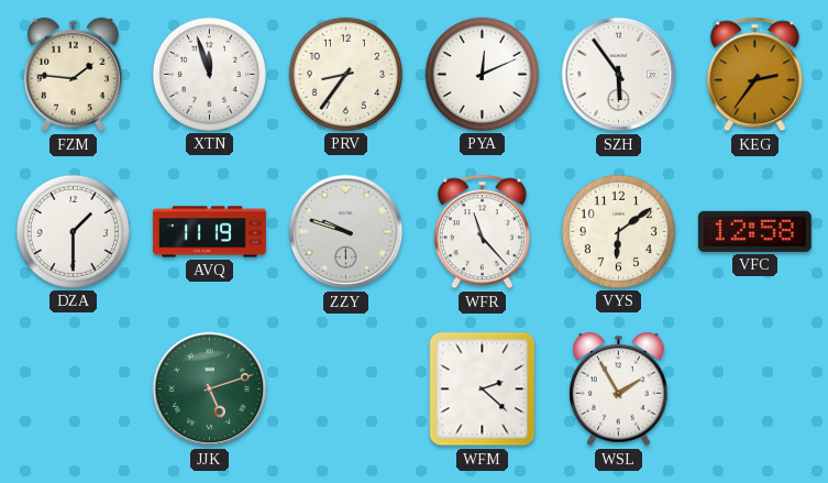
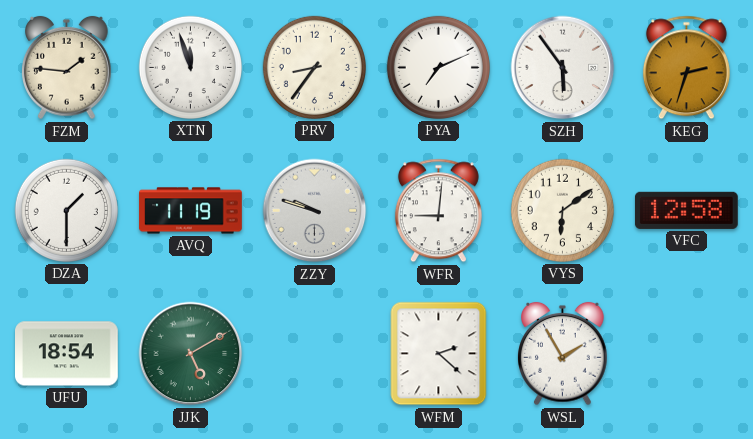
PYA: 12:11 -> 7:11 (438, 67)
KEG: 2:36 -> 2:33 (686, 68)
WFR: 11:23 -> 9:01 (438, 211)
UFU: none -> 18:54 (67, 354)
JJK: 5:12 -> 5:10 (191, 354)
